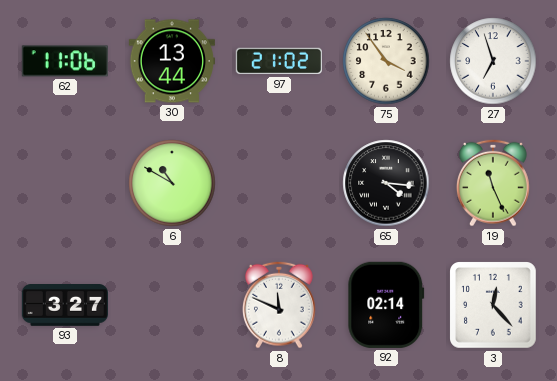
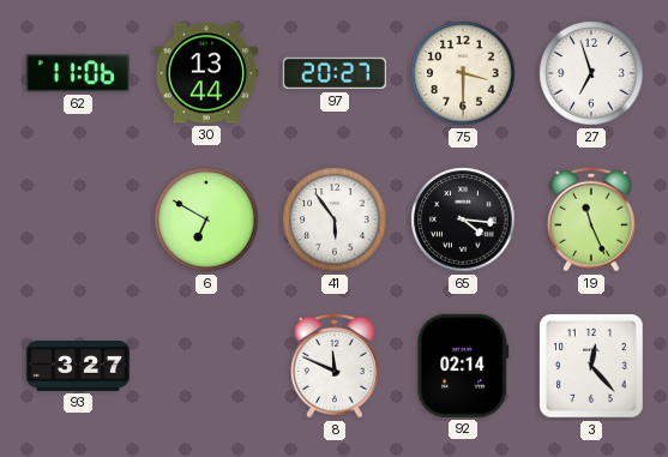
97: 21:02 -> 20:27 (335, 73)
75: 3:54 -> 3:30 (463, 73)
6: 10:50 -> 6:50 (206, 220)
41: none -> 5:54 (335, 220)
